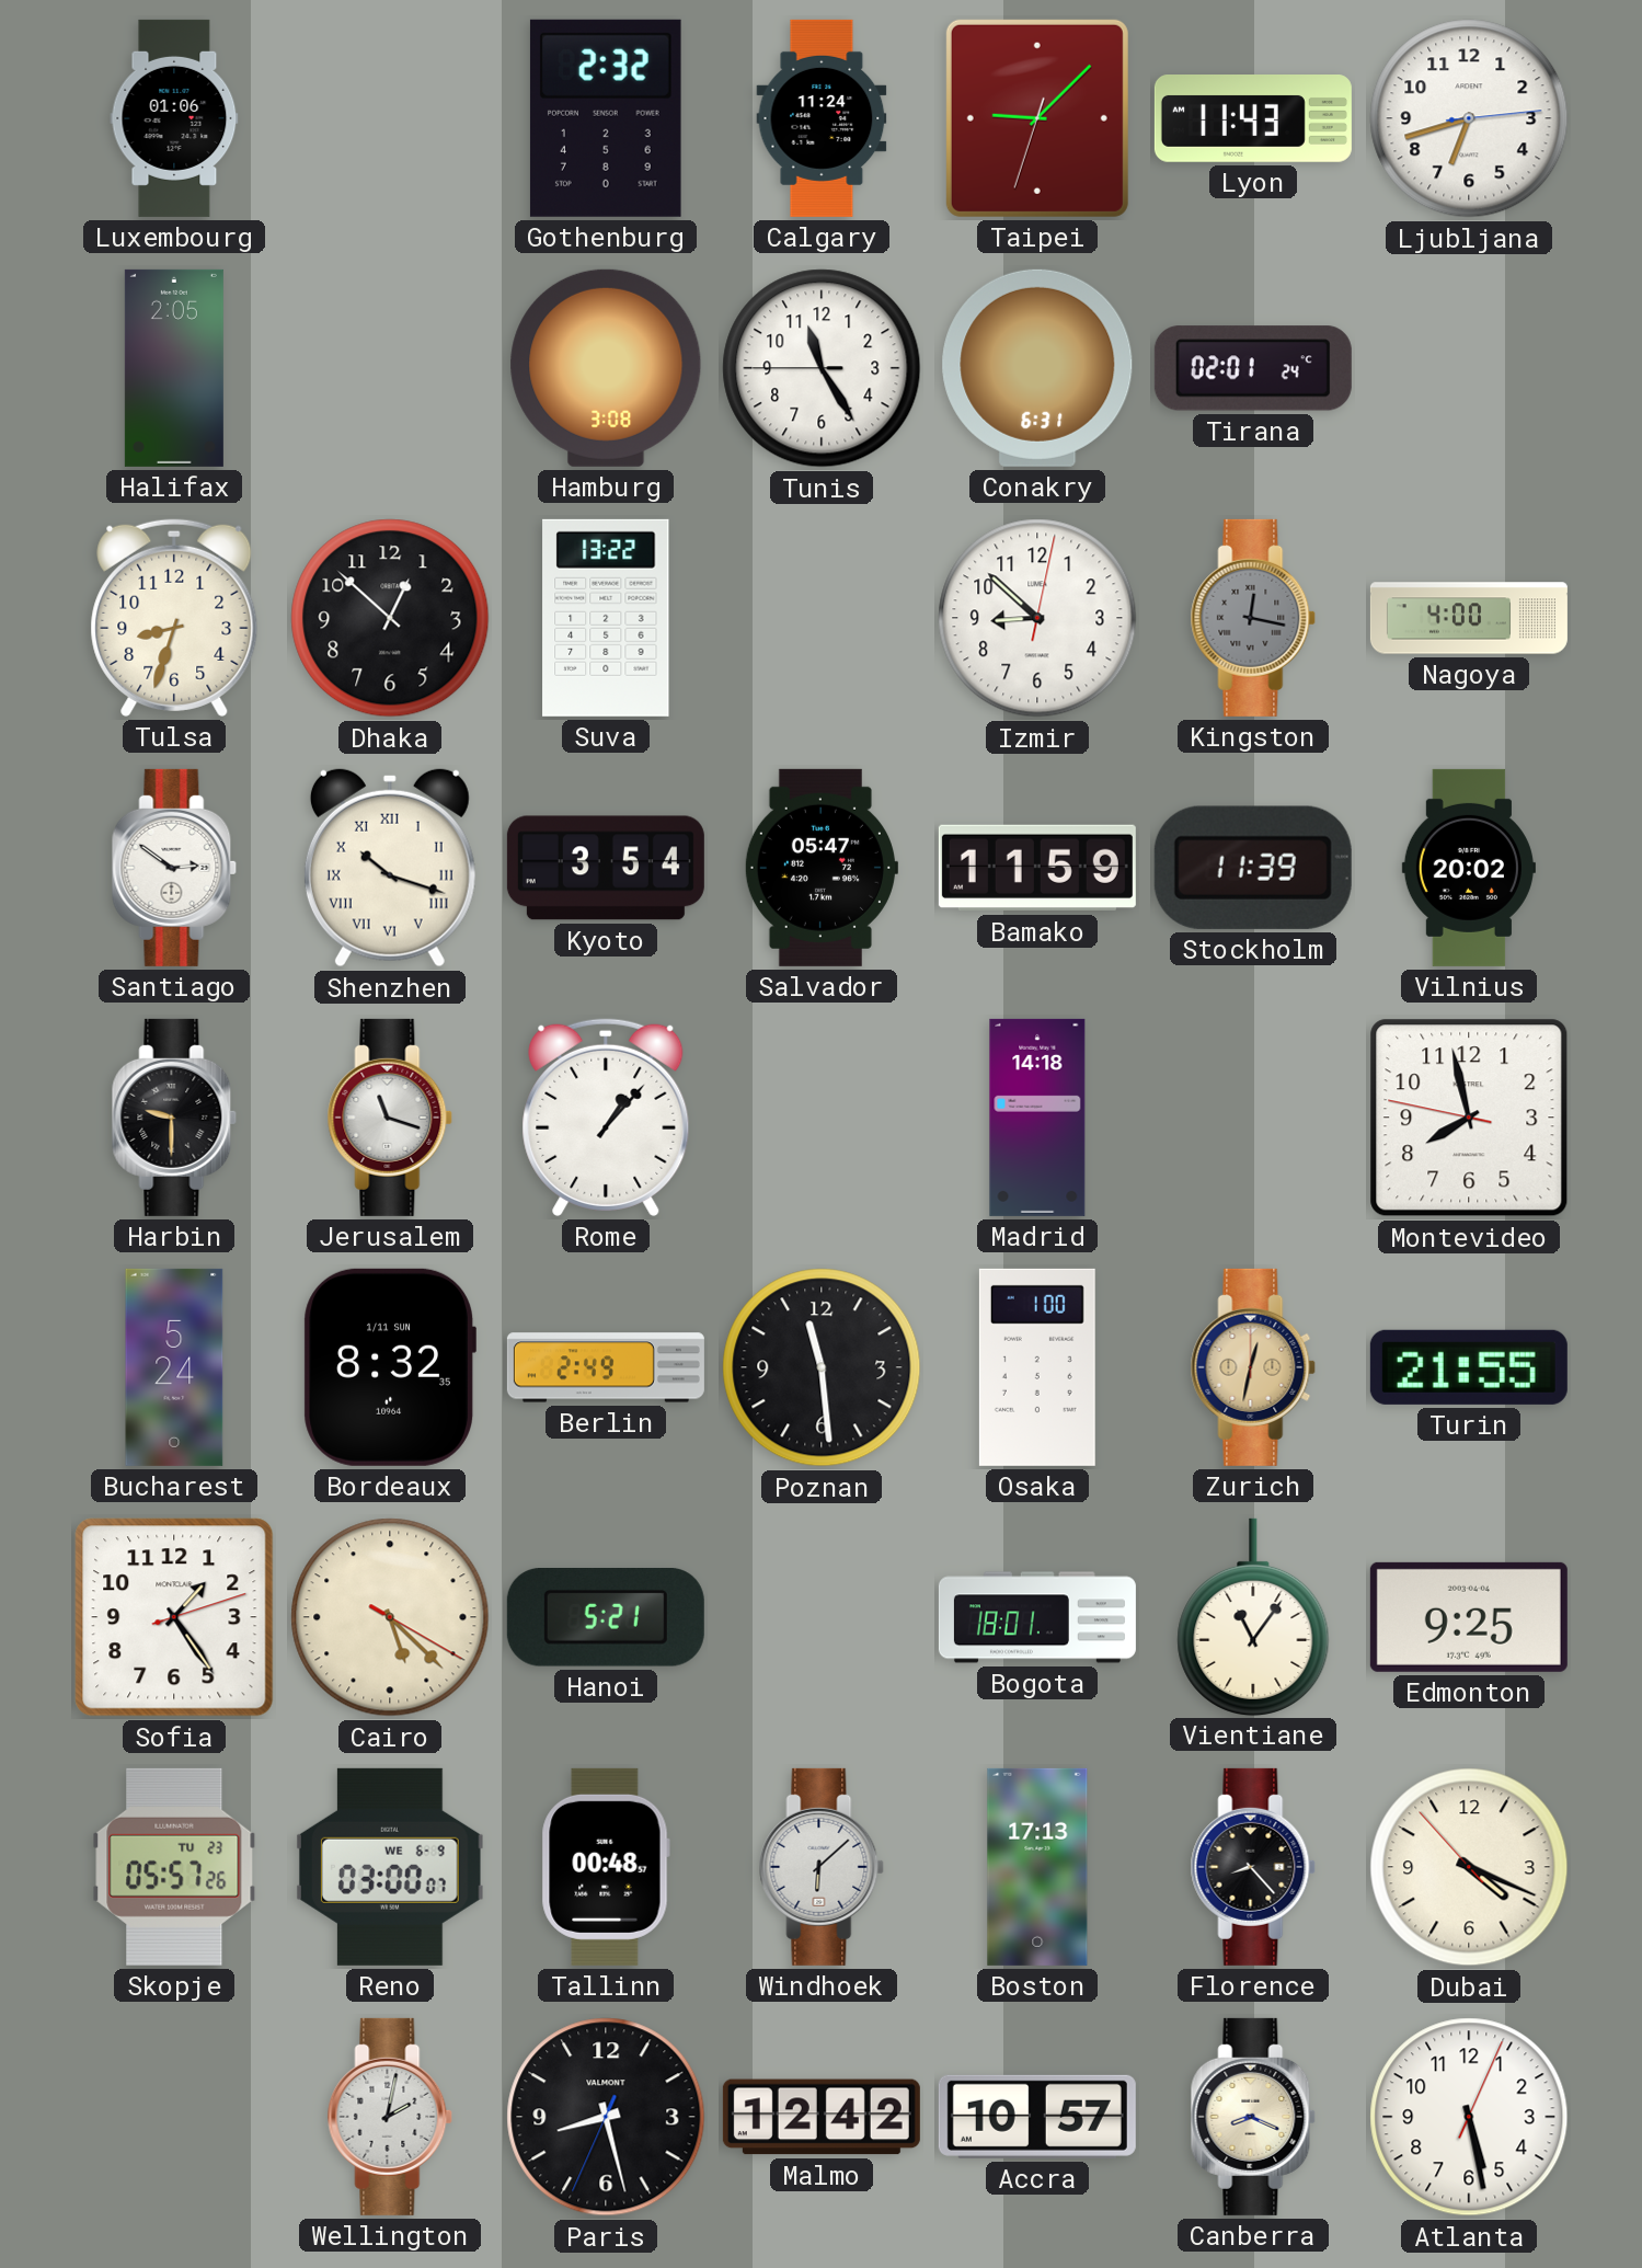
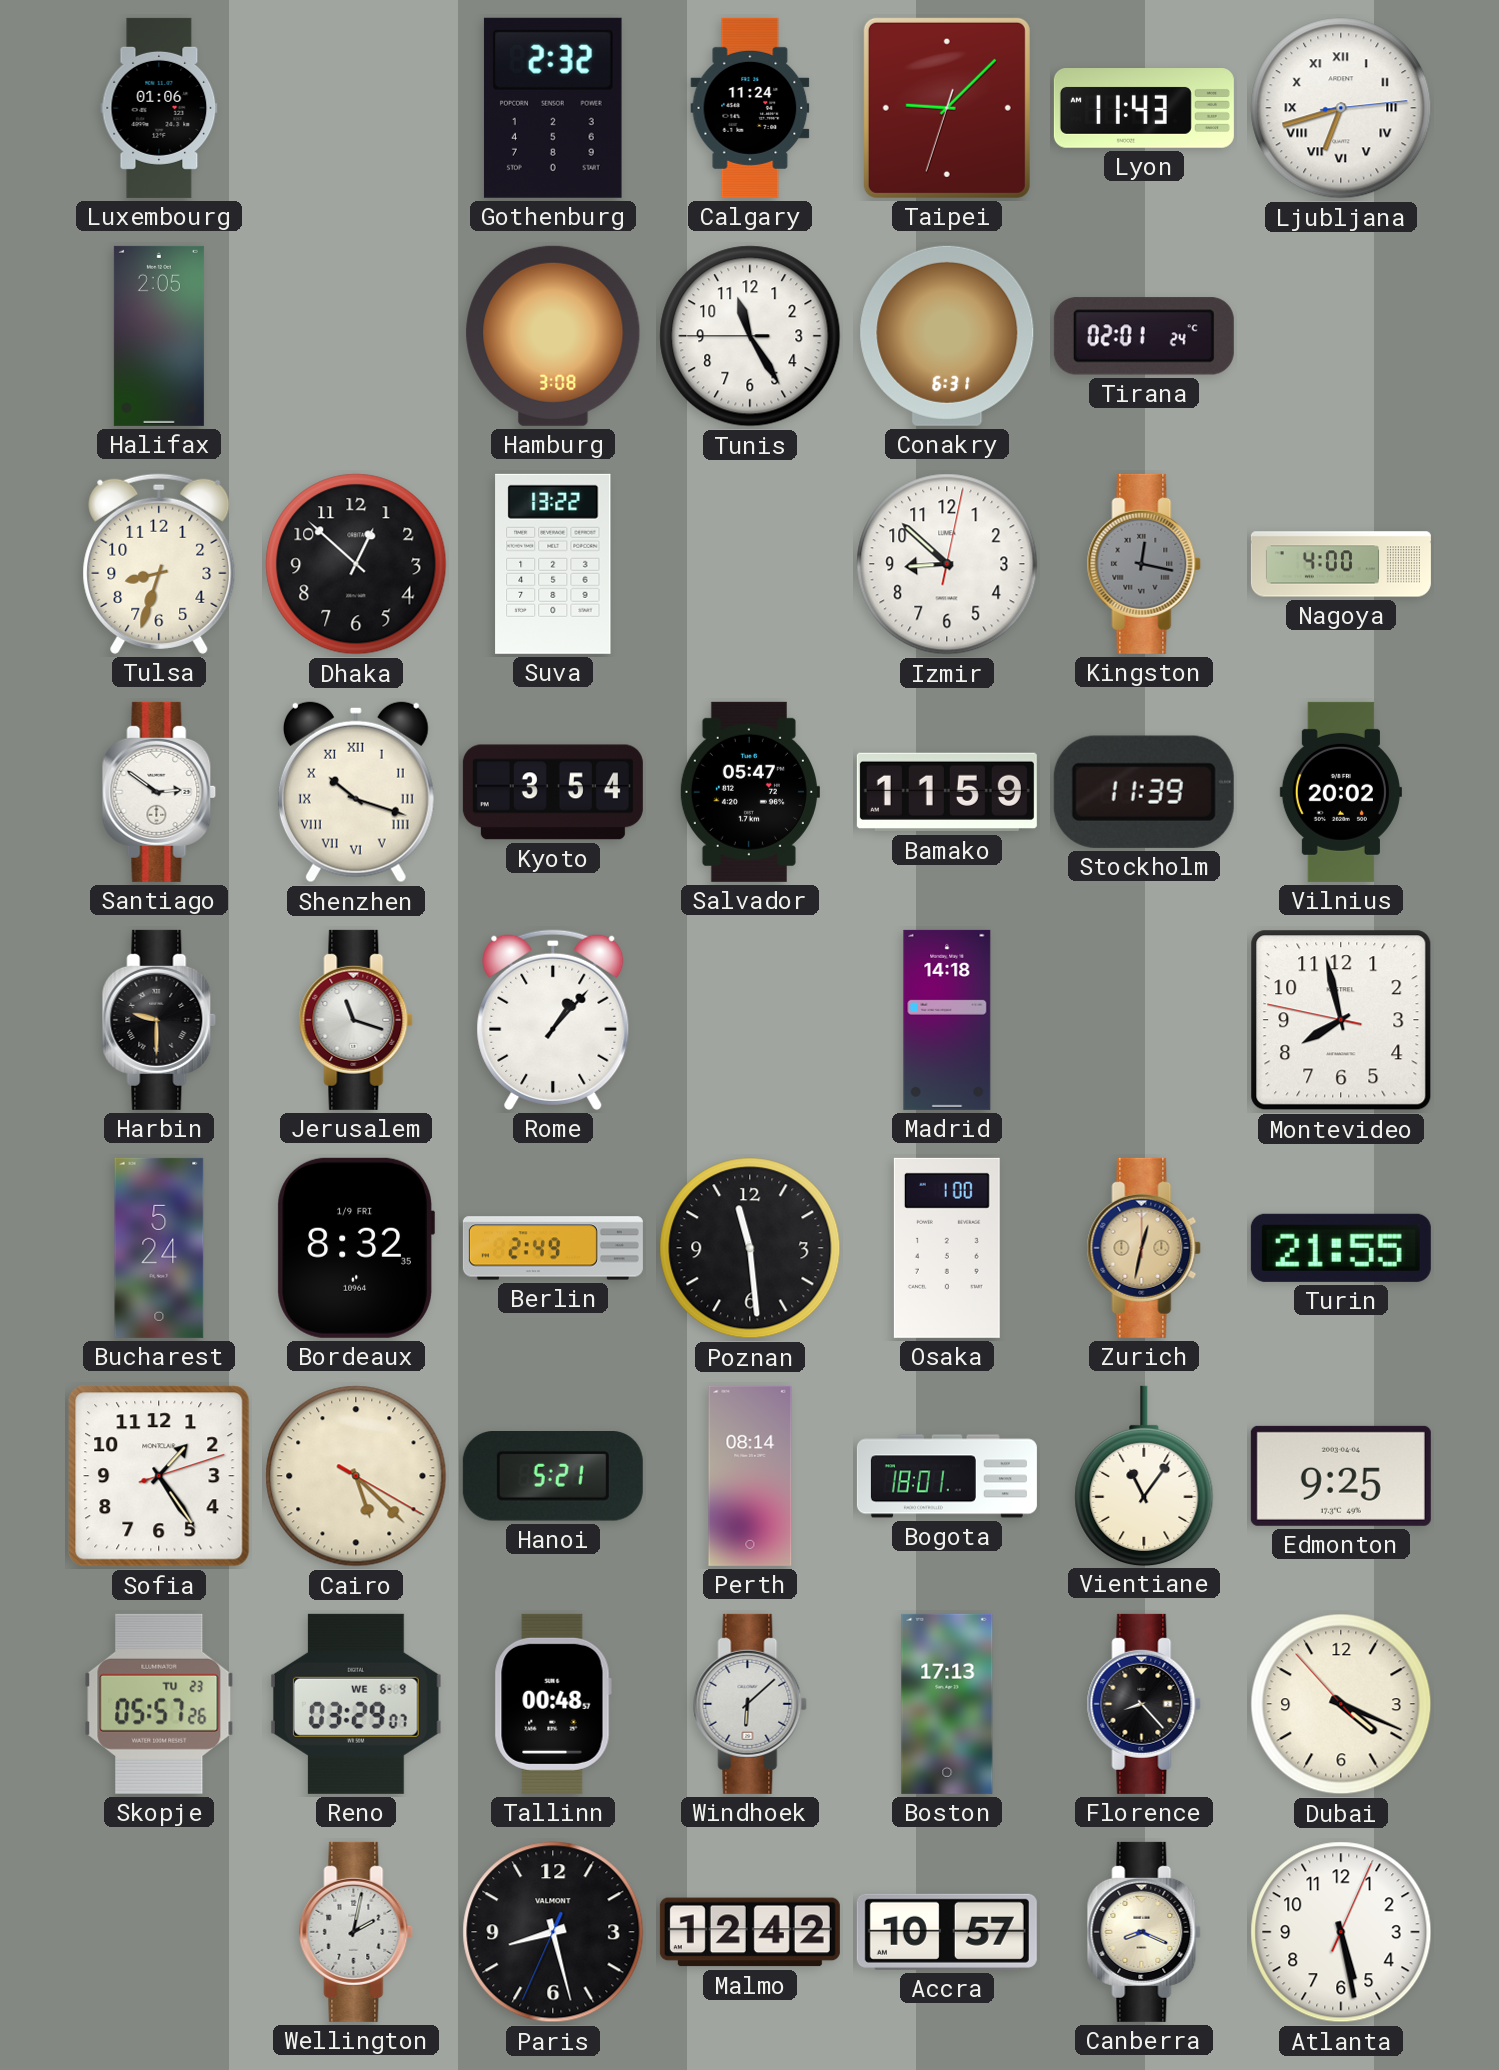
Ljubljana numerals: Arabic -> Roman (1341, 108)
Bordeaux date: 1/11 SUN -> 1/9 FRI (356, 1248)
Perth: none -> 08:14 (750, 1476)
Reno: 03:00 -> 03:29 (356, 1704)
